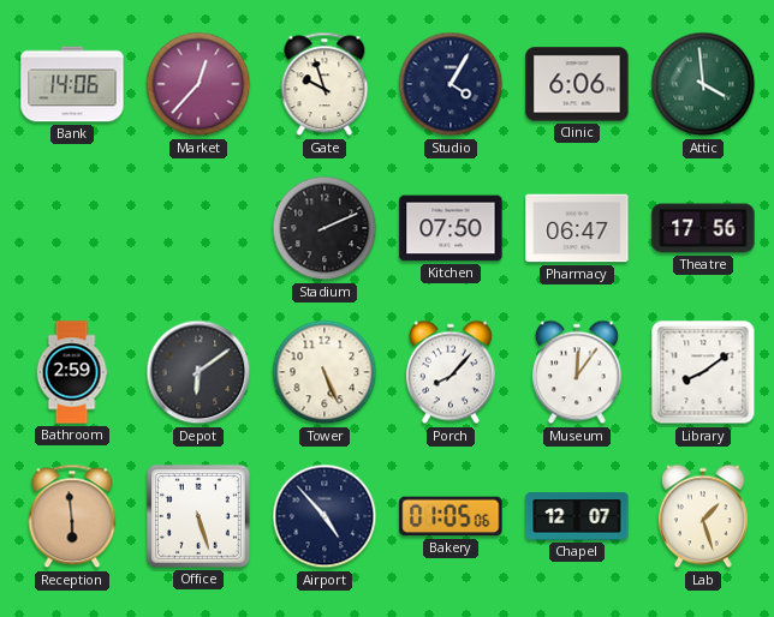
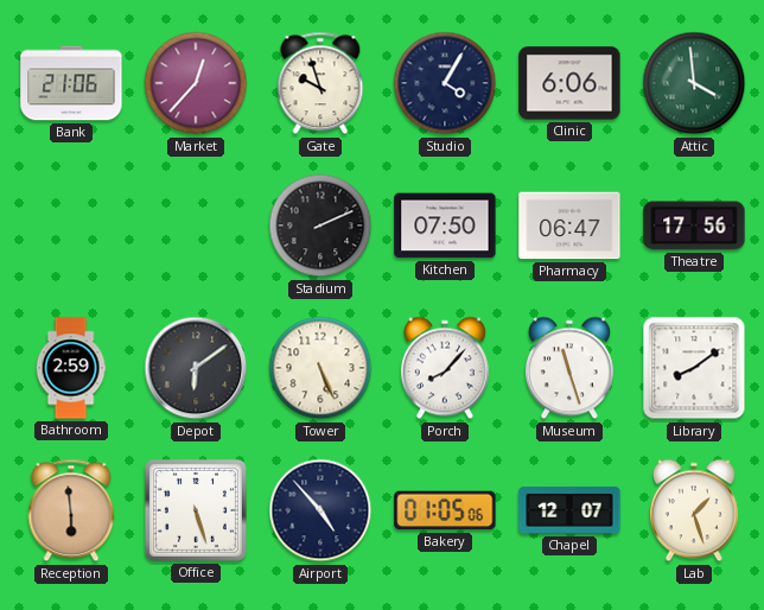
Bank: 14:06 -> 21:06 (71, 83)
Museum: 12:06 -> 11:27 (569, 368)
